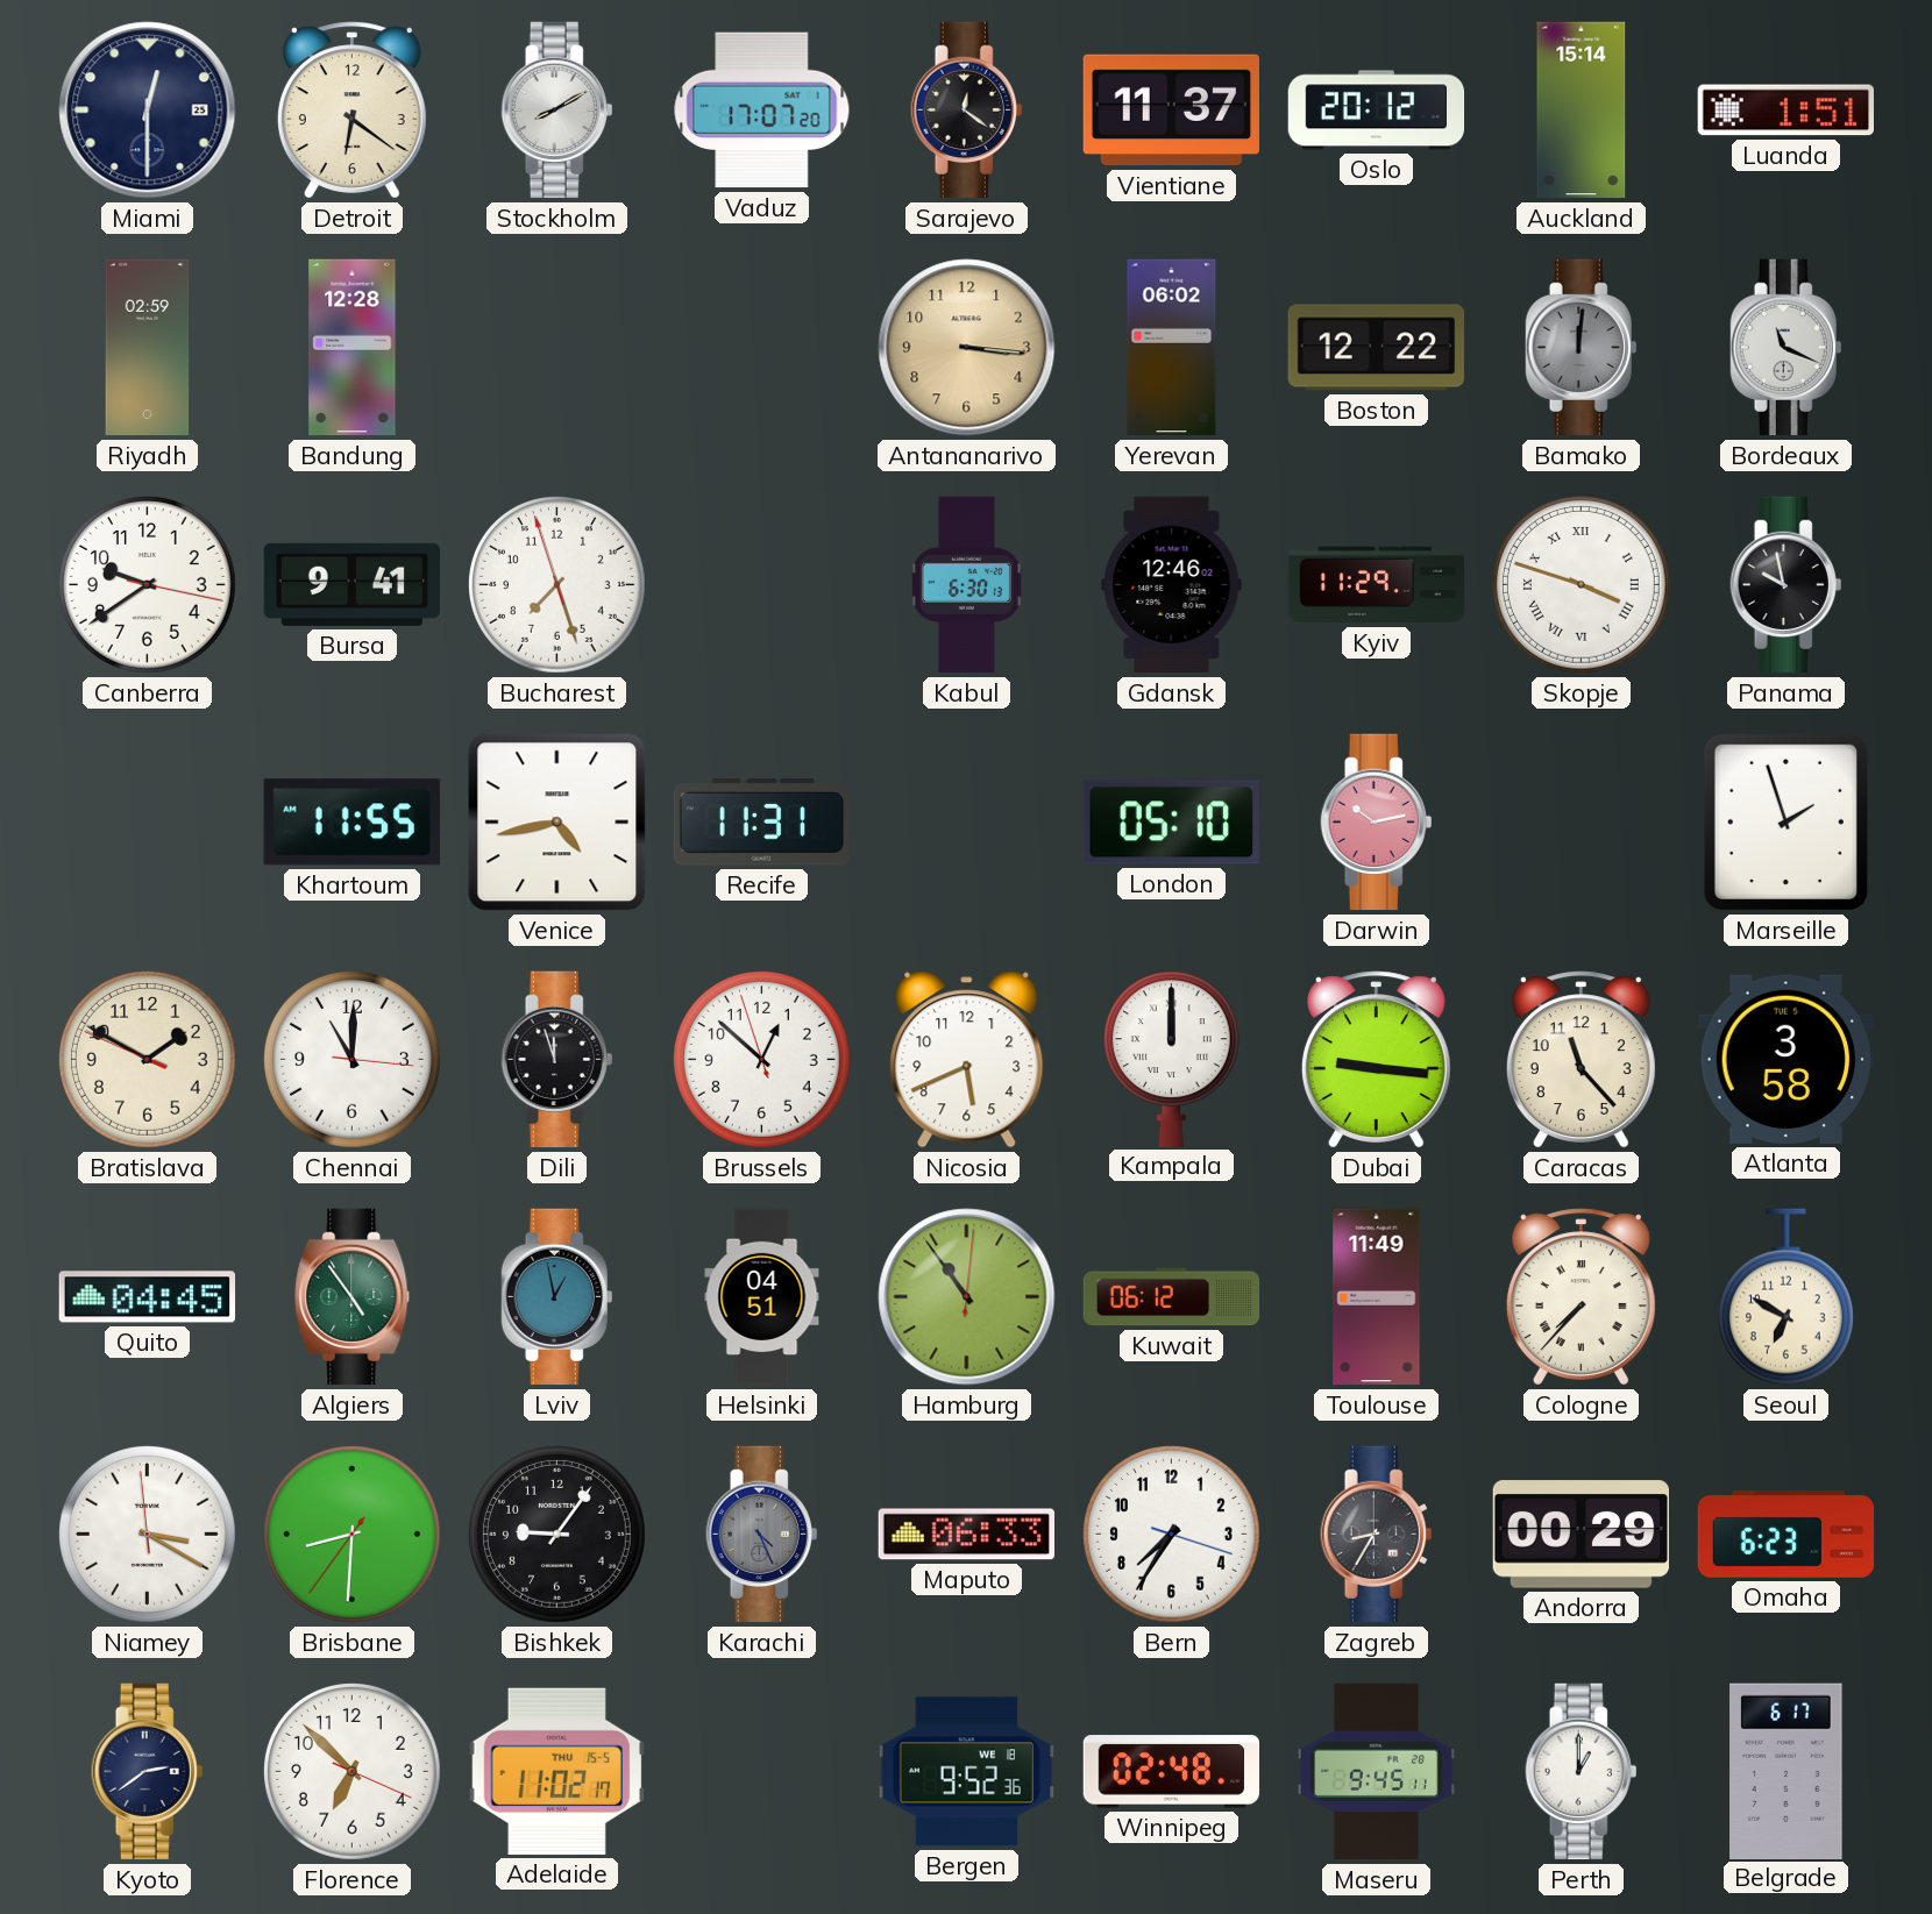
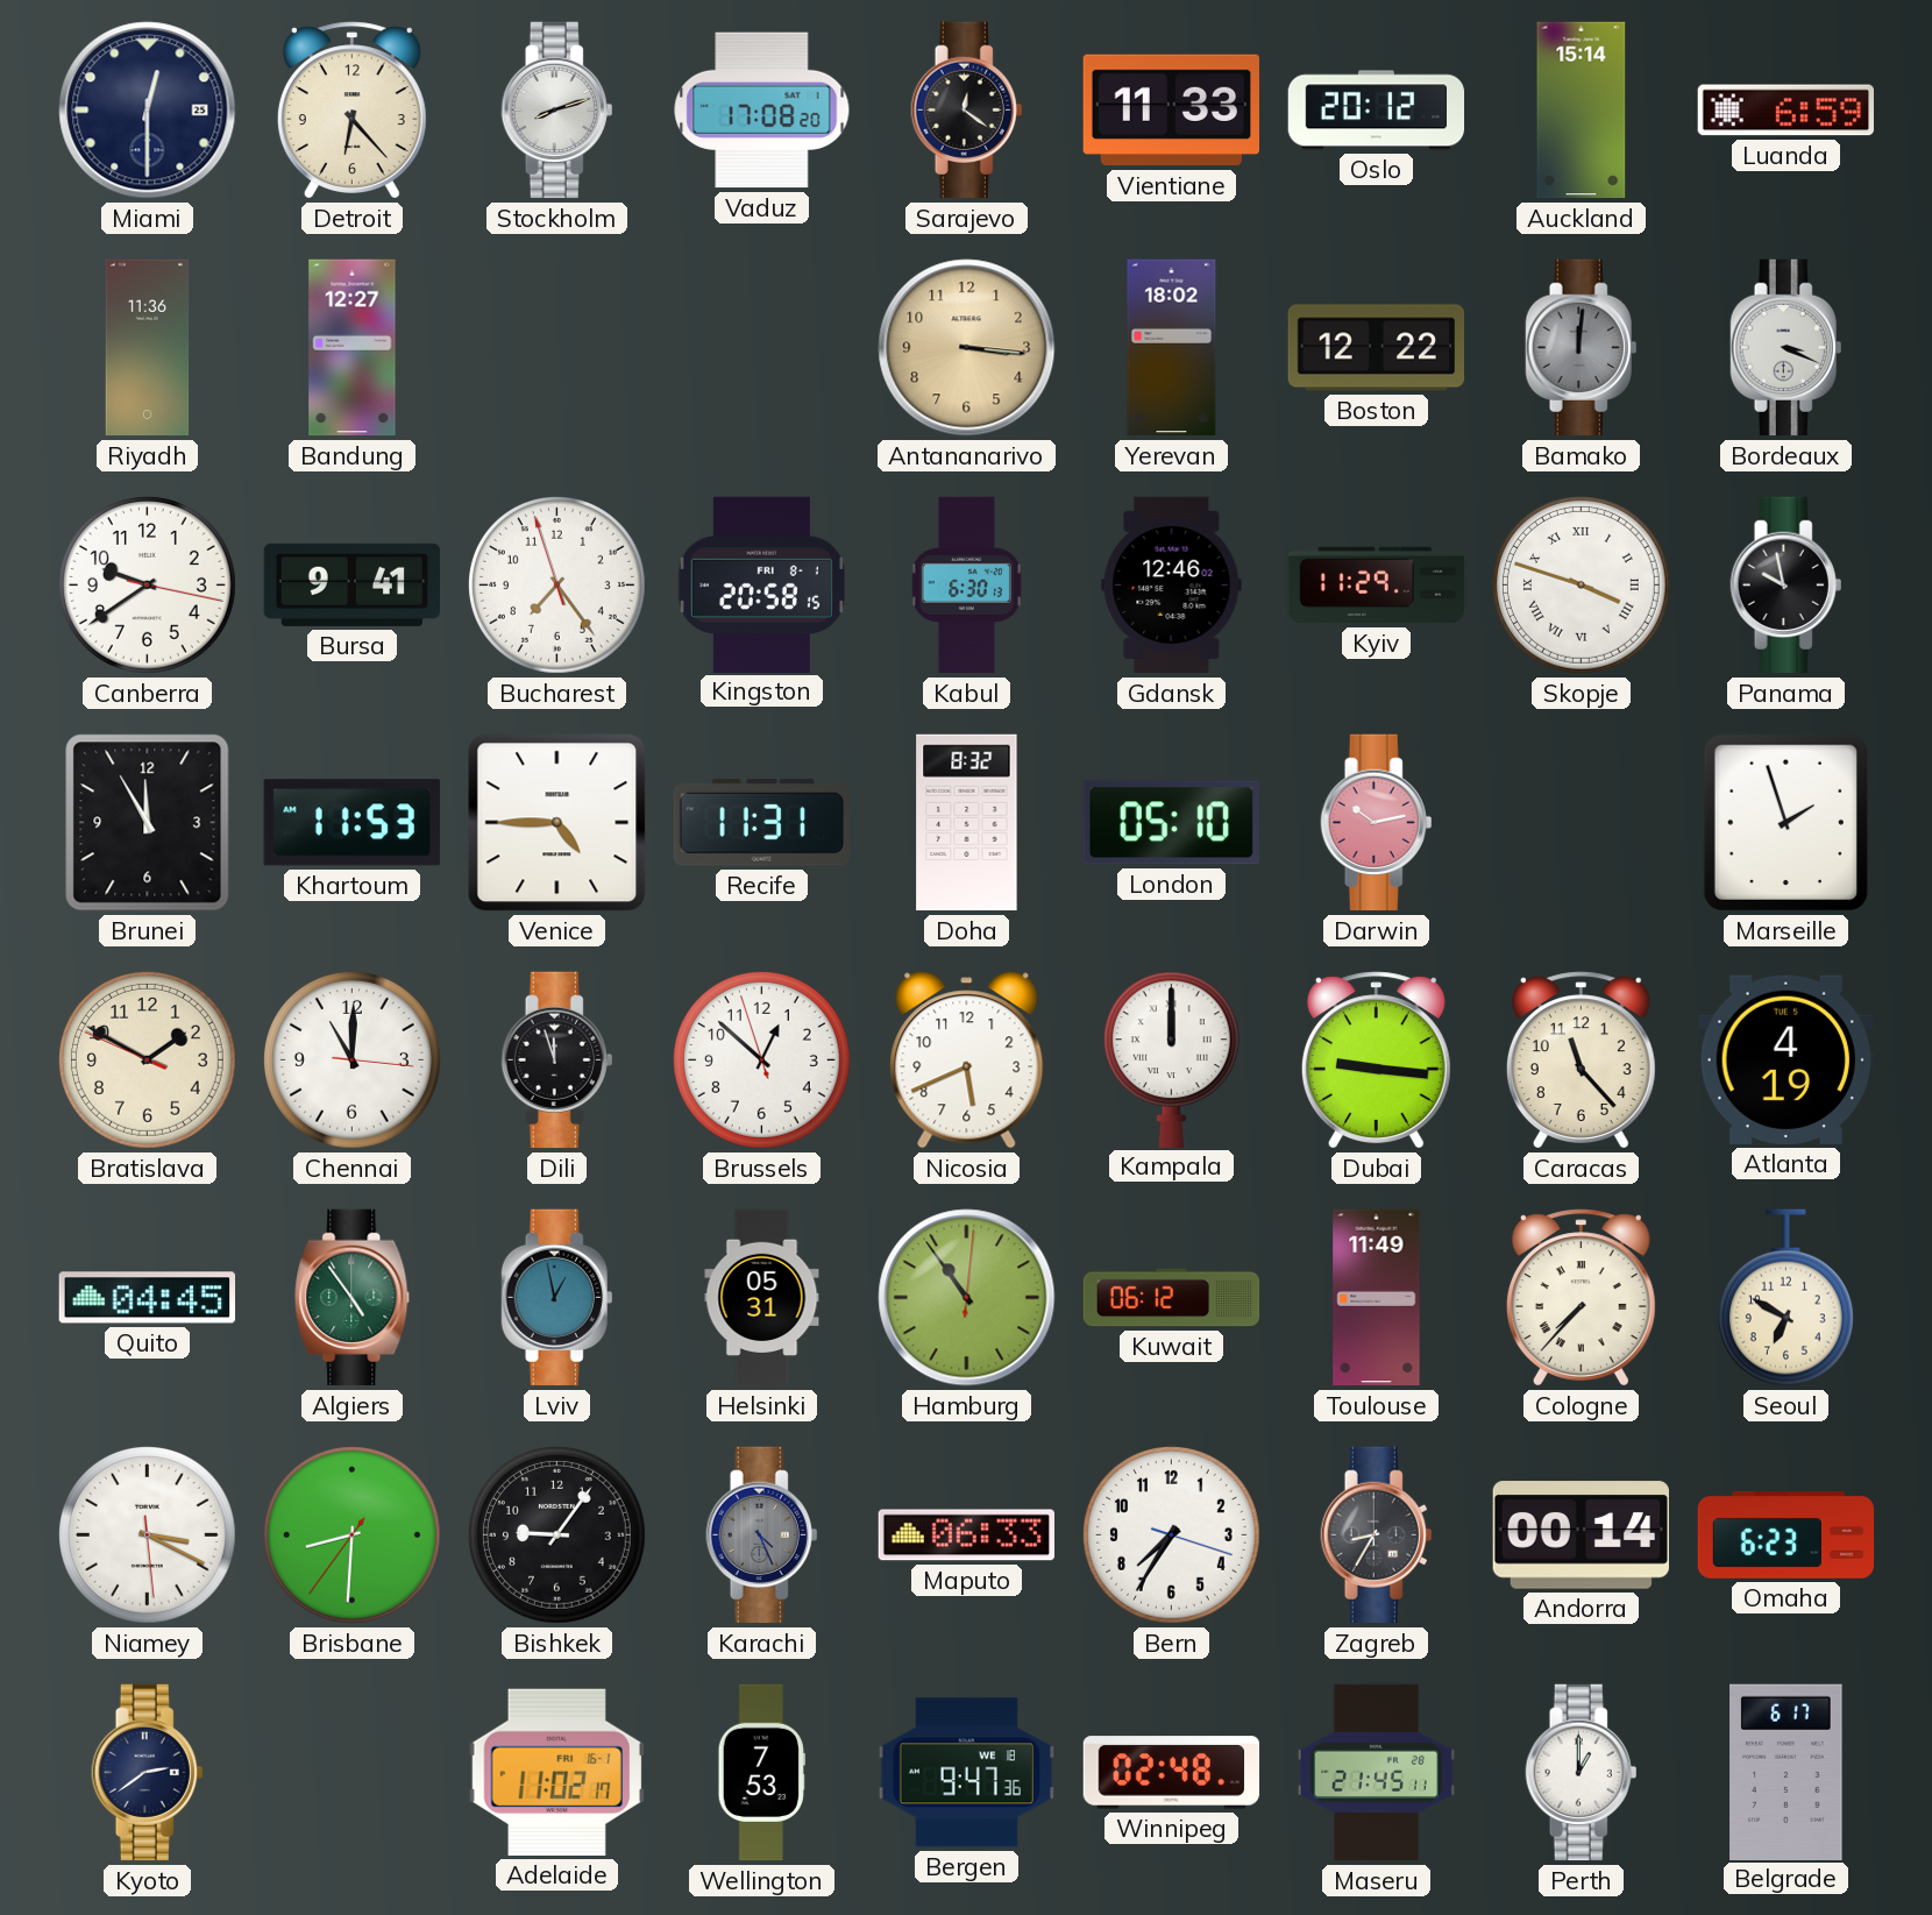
Detroit: 6:21 -> 6:23 (351, 111)
Stockholm: 8:10 -> 8:12 (557, 111)
Vaduz: 17:07 -> 17:08 (762, 111)
Vientiane: 11:37 -> 11:33 (1171, 111)
Luanda: 1:51 -> 6:59 (1785, 111)
Riyadh: 02:59 -> 11:36 (148, 348)
Bandung: 12:28 -> 12:27 (353, 348)
Yerevan: 06:02 -> 18:02 (1172, 348)
Bordeaux: 11:19 -> 3:19 (1787, 348)
Bucharest: 7:26 -> 7:23 (556, 584)
Kingston: none -> 20:58 (761, 584)
Brunei: none -> 11:55 (148, 823)
Khartoum: 11:55 -> 11:53 (351, 823)
Venice: 4:43 -> 4:45 (557, 823)
Doha: none -> 8:32 (967, 823)
Atlanta: 3:58 -> 4:19 (1785, 1059)
Helsinki: 04:51 -> 05:31 (762, 1298)
Niamey: 3:19:59 -> 3:19:29 (147, 1534)
Andorra: 00:29 -> 00:14 (1581, 1535)
Florence: 6:52 -> none (351, 1771)
Adelaide date: THU 15-5 -> FRI 16-1 (556, 1772)
Wellington: none -> 7:53 (761, 1773)
Bergen: 9:52 -> 9:47 (966, 1773)
Maseru: 9:45 -> 21:45 (1376, 1773)
